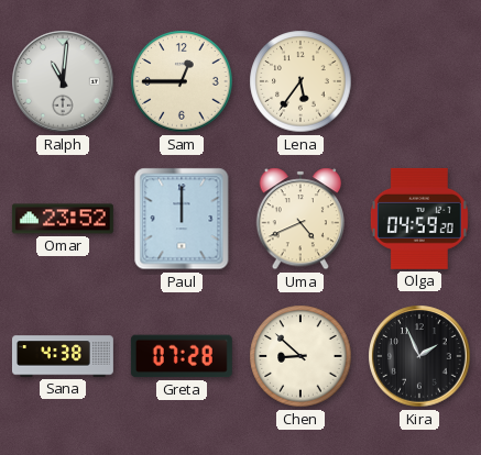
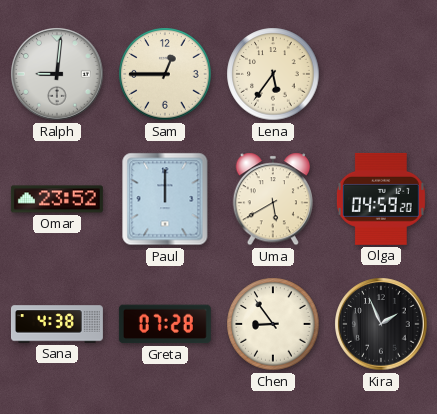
Ralph: 11:01 -> 9:01 (57, 74)
Uma: 4:41 -> 5:40 (272, 199)
Chen: 8:52 -> 8:54 (273, 324)
